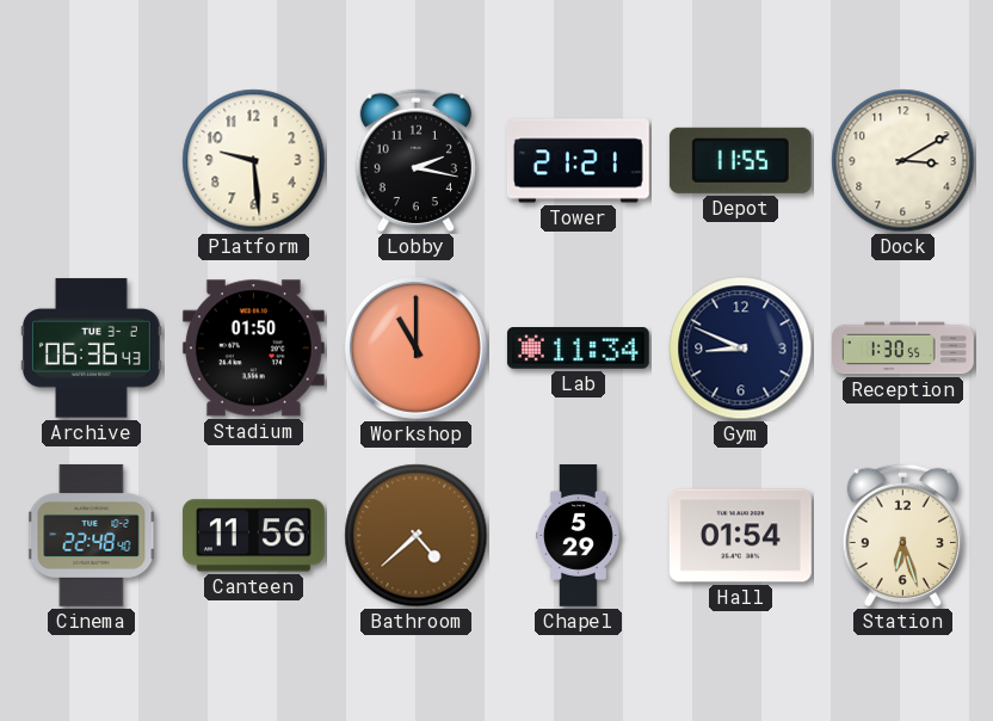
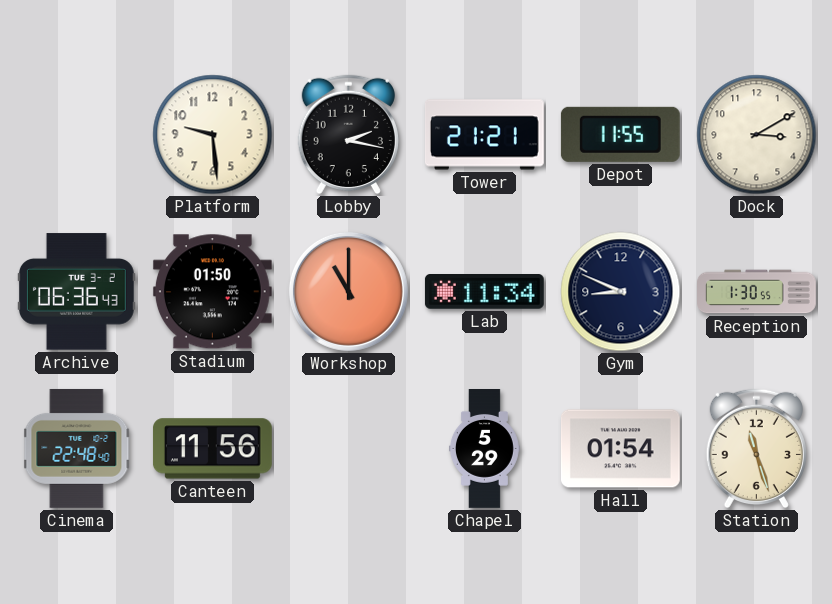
Bathroom: 4:38 -> none (417, 536)
Station: 6:27 -> 11:27 (756, 449)
